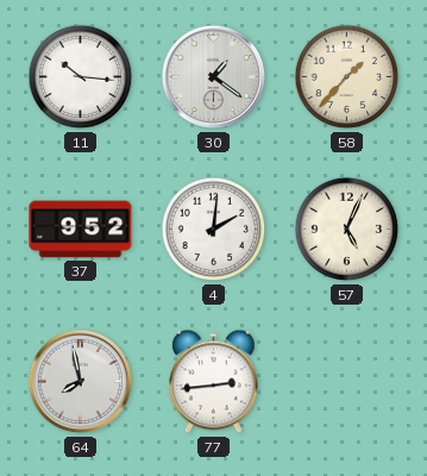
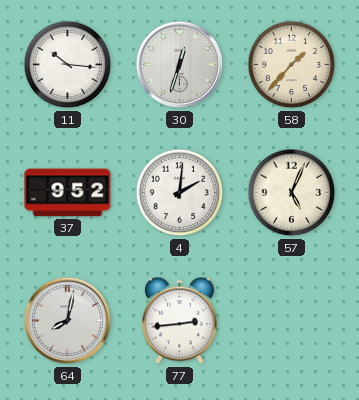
30: 1:21 -> 12:33 (180, 65)
64: 7:58 -> 8:02 (68, 321)
